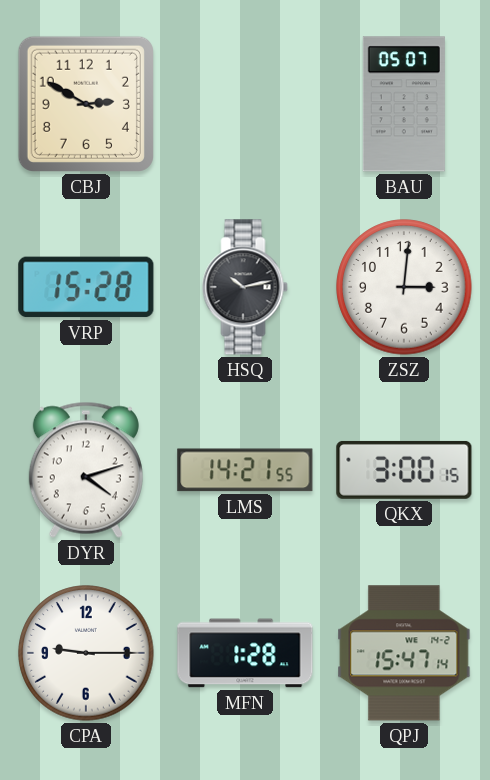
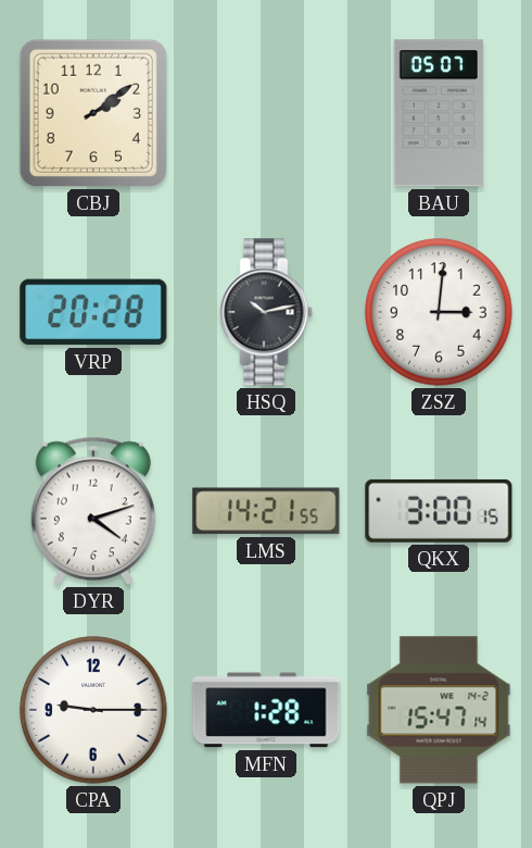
CBJ: 2:50 -> 2:09 (93, 113)
VRP: 15:28 -> 20:28 (93, 312)
